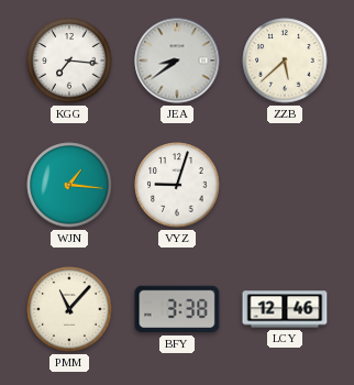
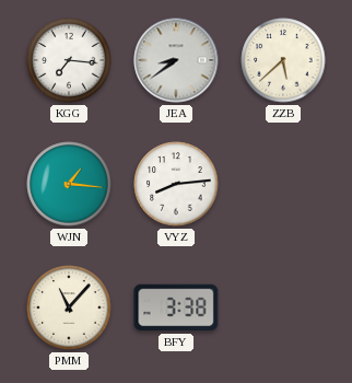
VYZ: 9:03 -> 8:14 (176, 184)
LCY: 12:46 -> none (285, 309)
